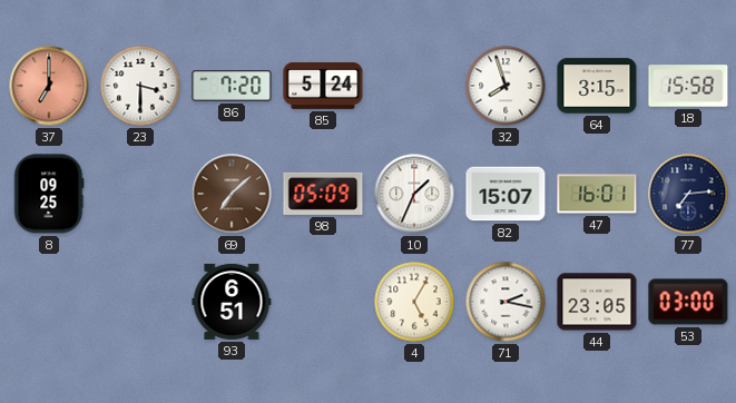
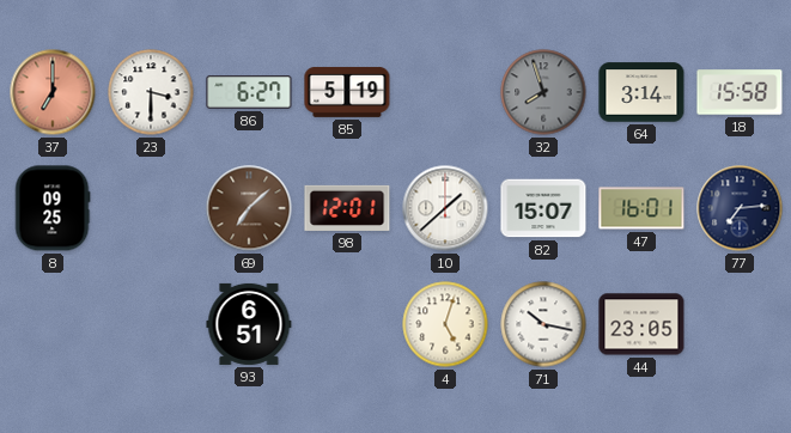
86: 7:20 -> 6:27 (249, 92)
85: 5:24 -> 5:19 (347, 92)
32 dial: white -> grey (543, 92)
64: 3:15 -> 3:14 (641, 92)
98: 05:09 -> 12:01 (347, 208)
10: 1:34 -> 1:38 (445, 208)
4: 5:05 -> 5:03 (445, 324)
71: 2:17 -> 10:17 (543, 324)
53: 03:00 -> none (688, 302)
